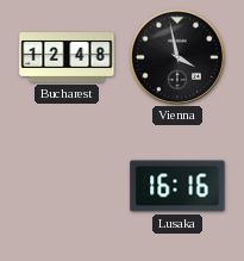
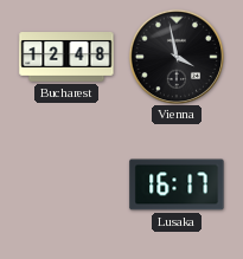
Lusaka: 16:16 -> 16:17 (177, 184)
